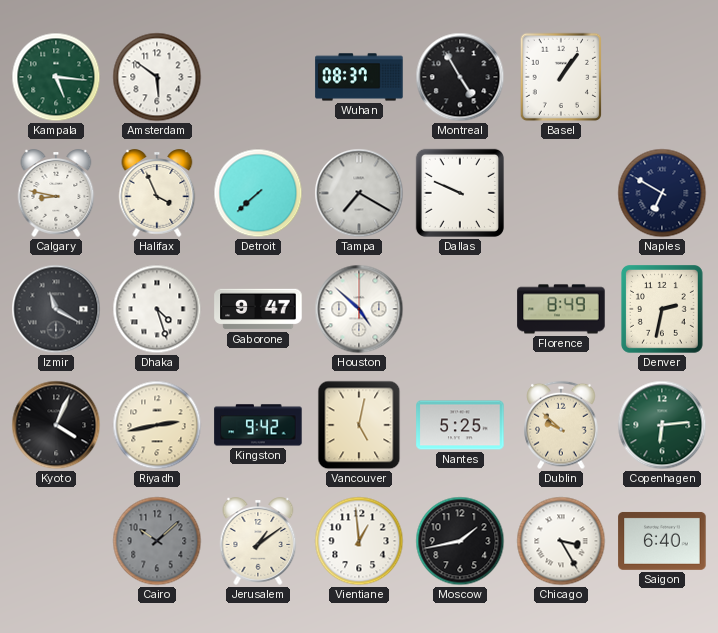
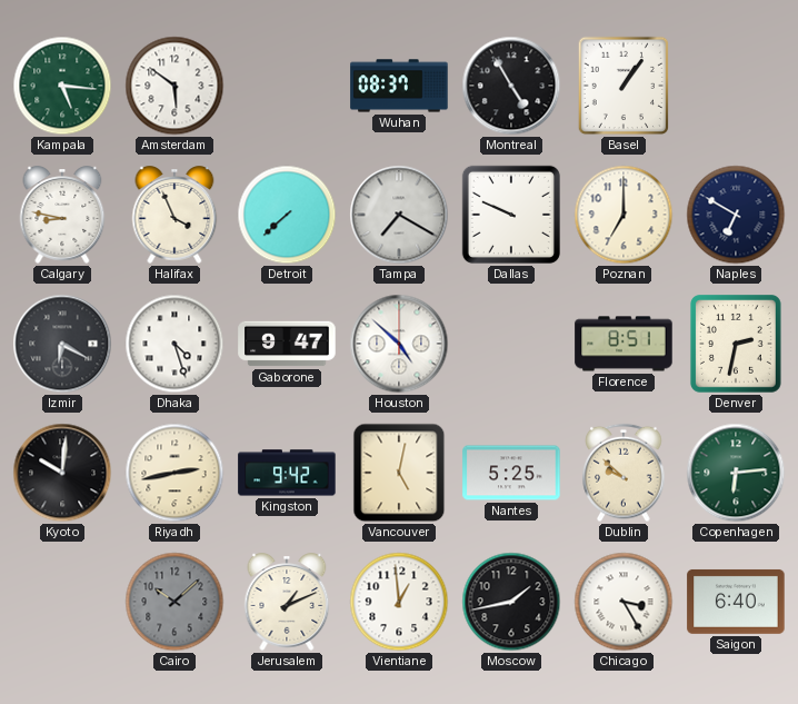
Poznan: none -> 7:00 (624, 215)
Izmir: 11:20 -> 6:20 (62, 344)
Florence: 8:49 -> 8:51 (624, 344)
Kyoto: 4:04 -> 10:01 (62, 473)
Jerusalem: 1:09 -> 1:11 (287, 602)
